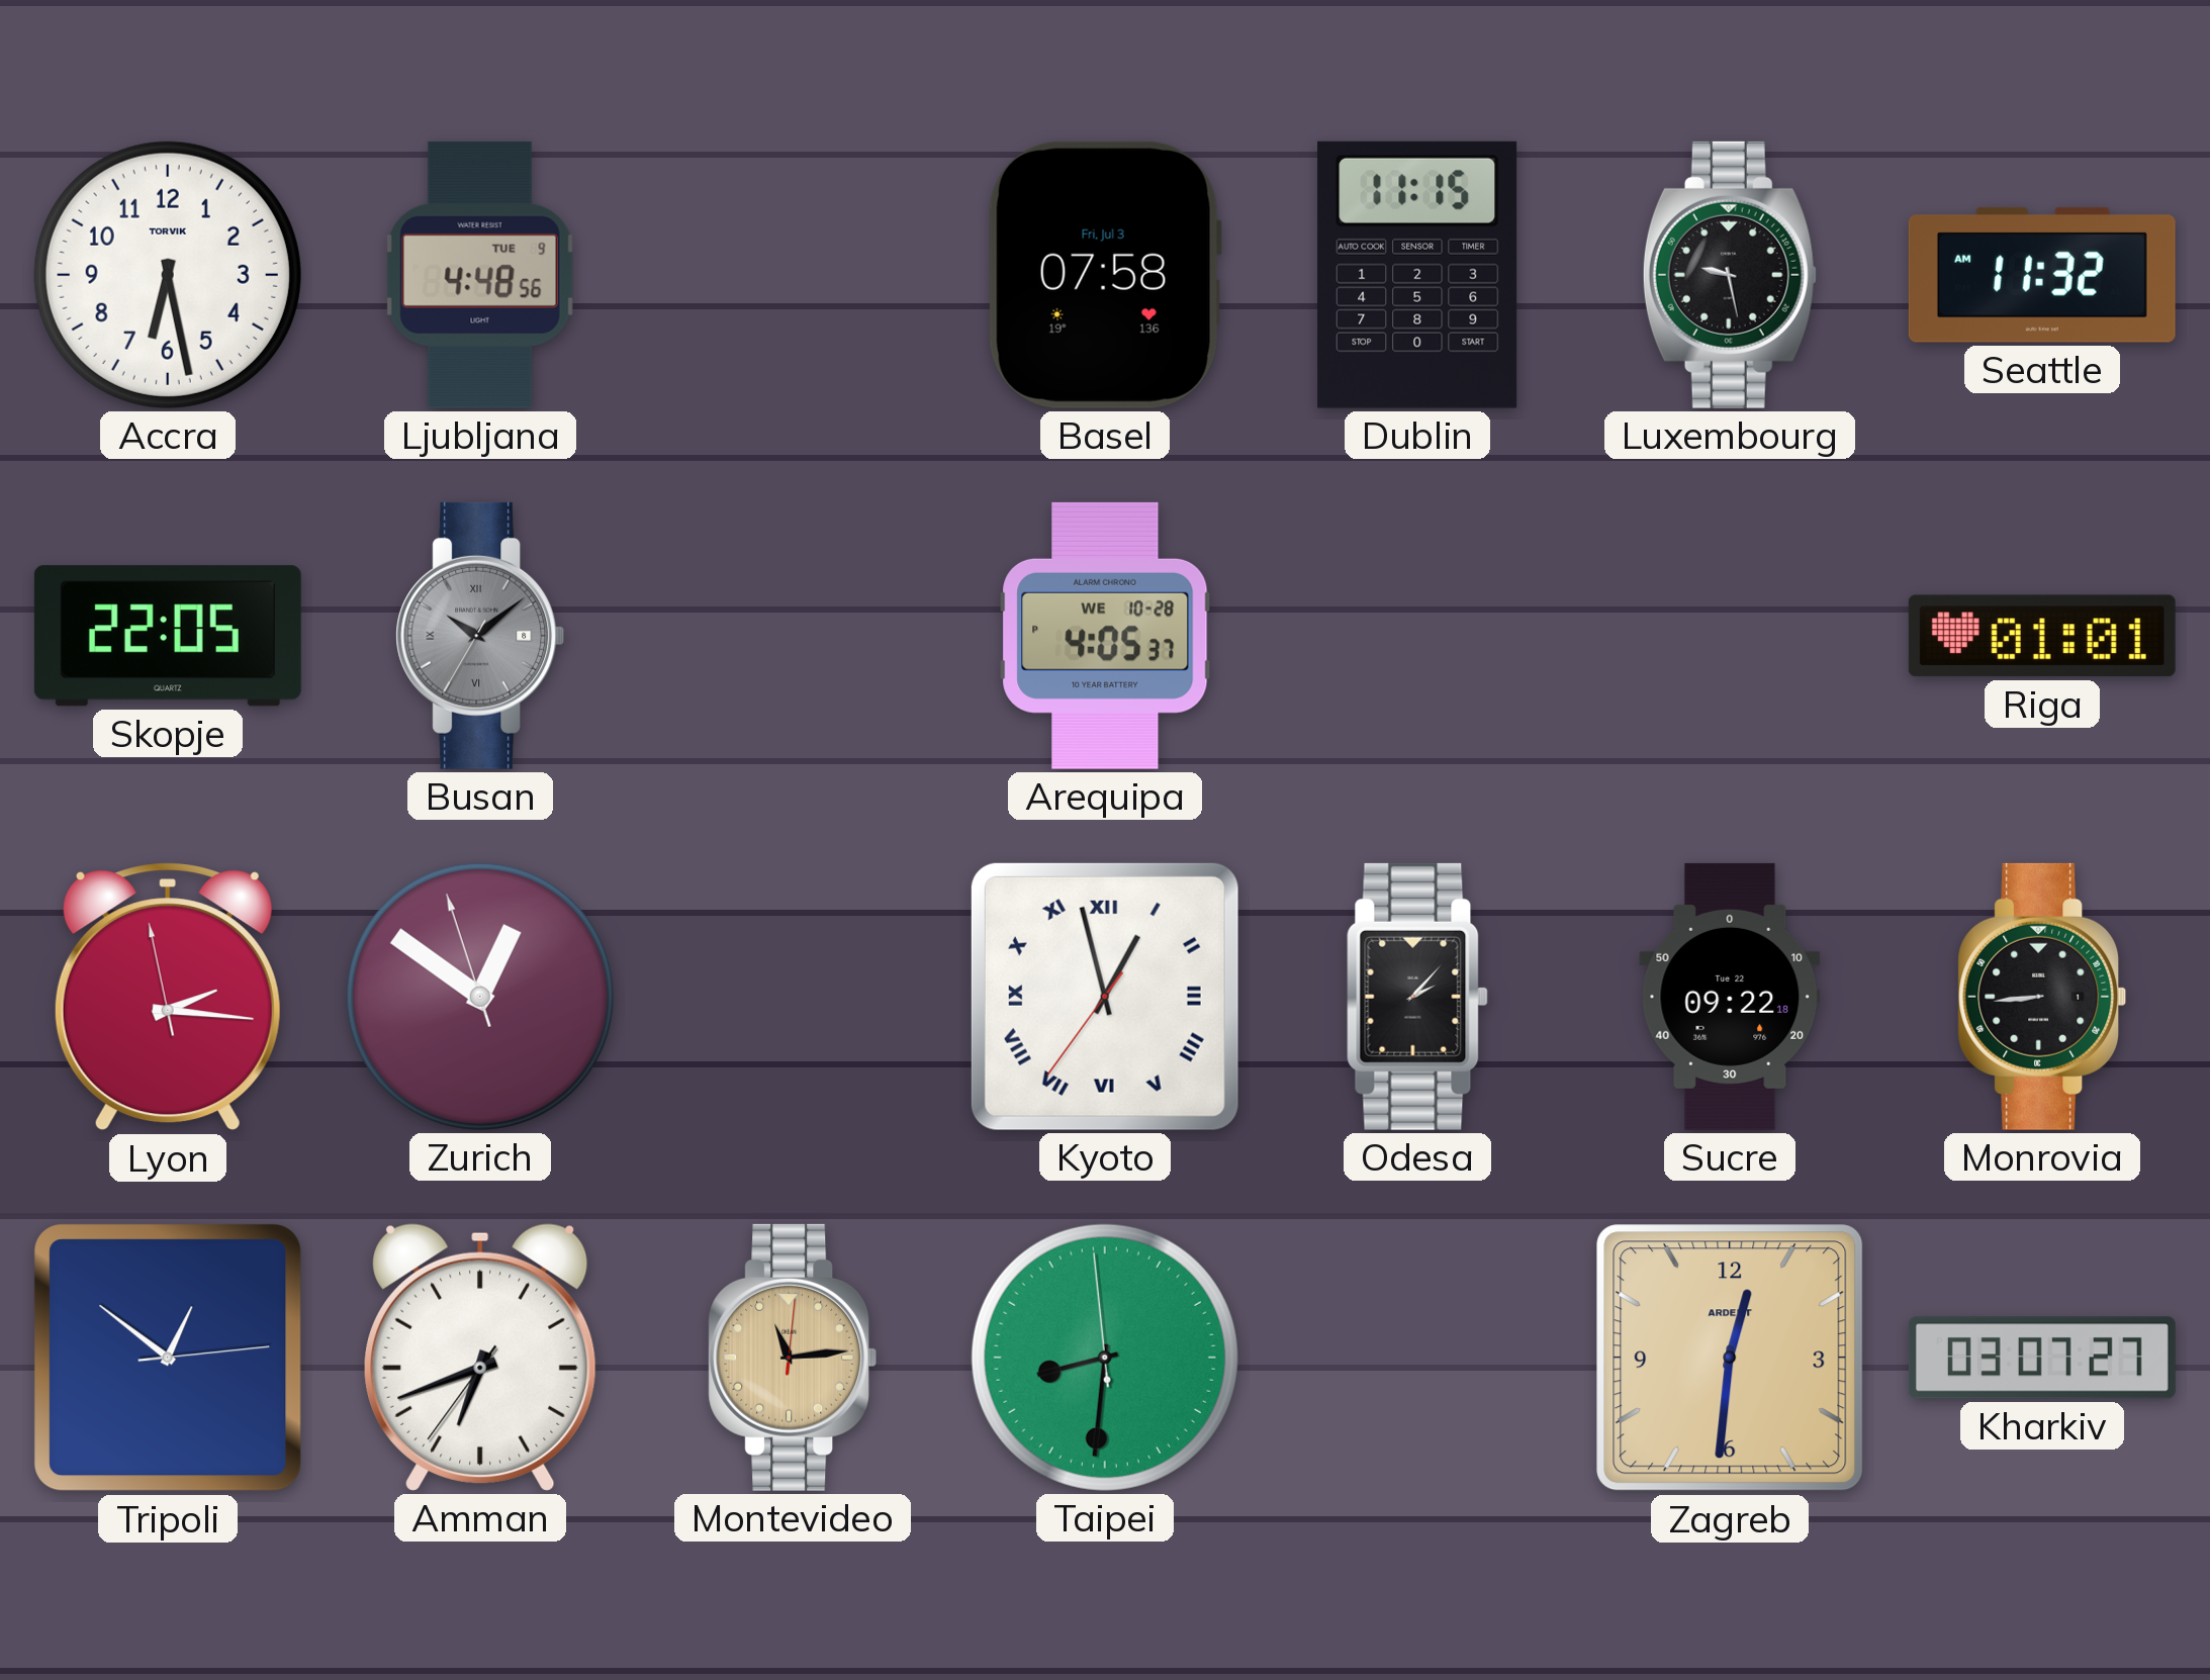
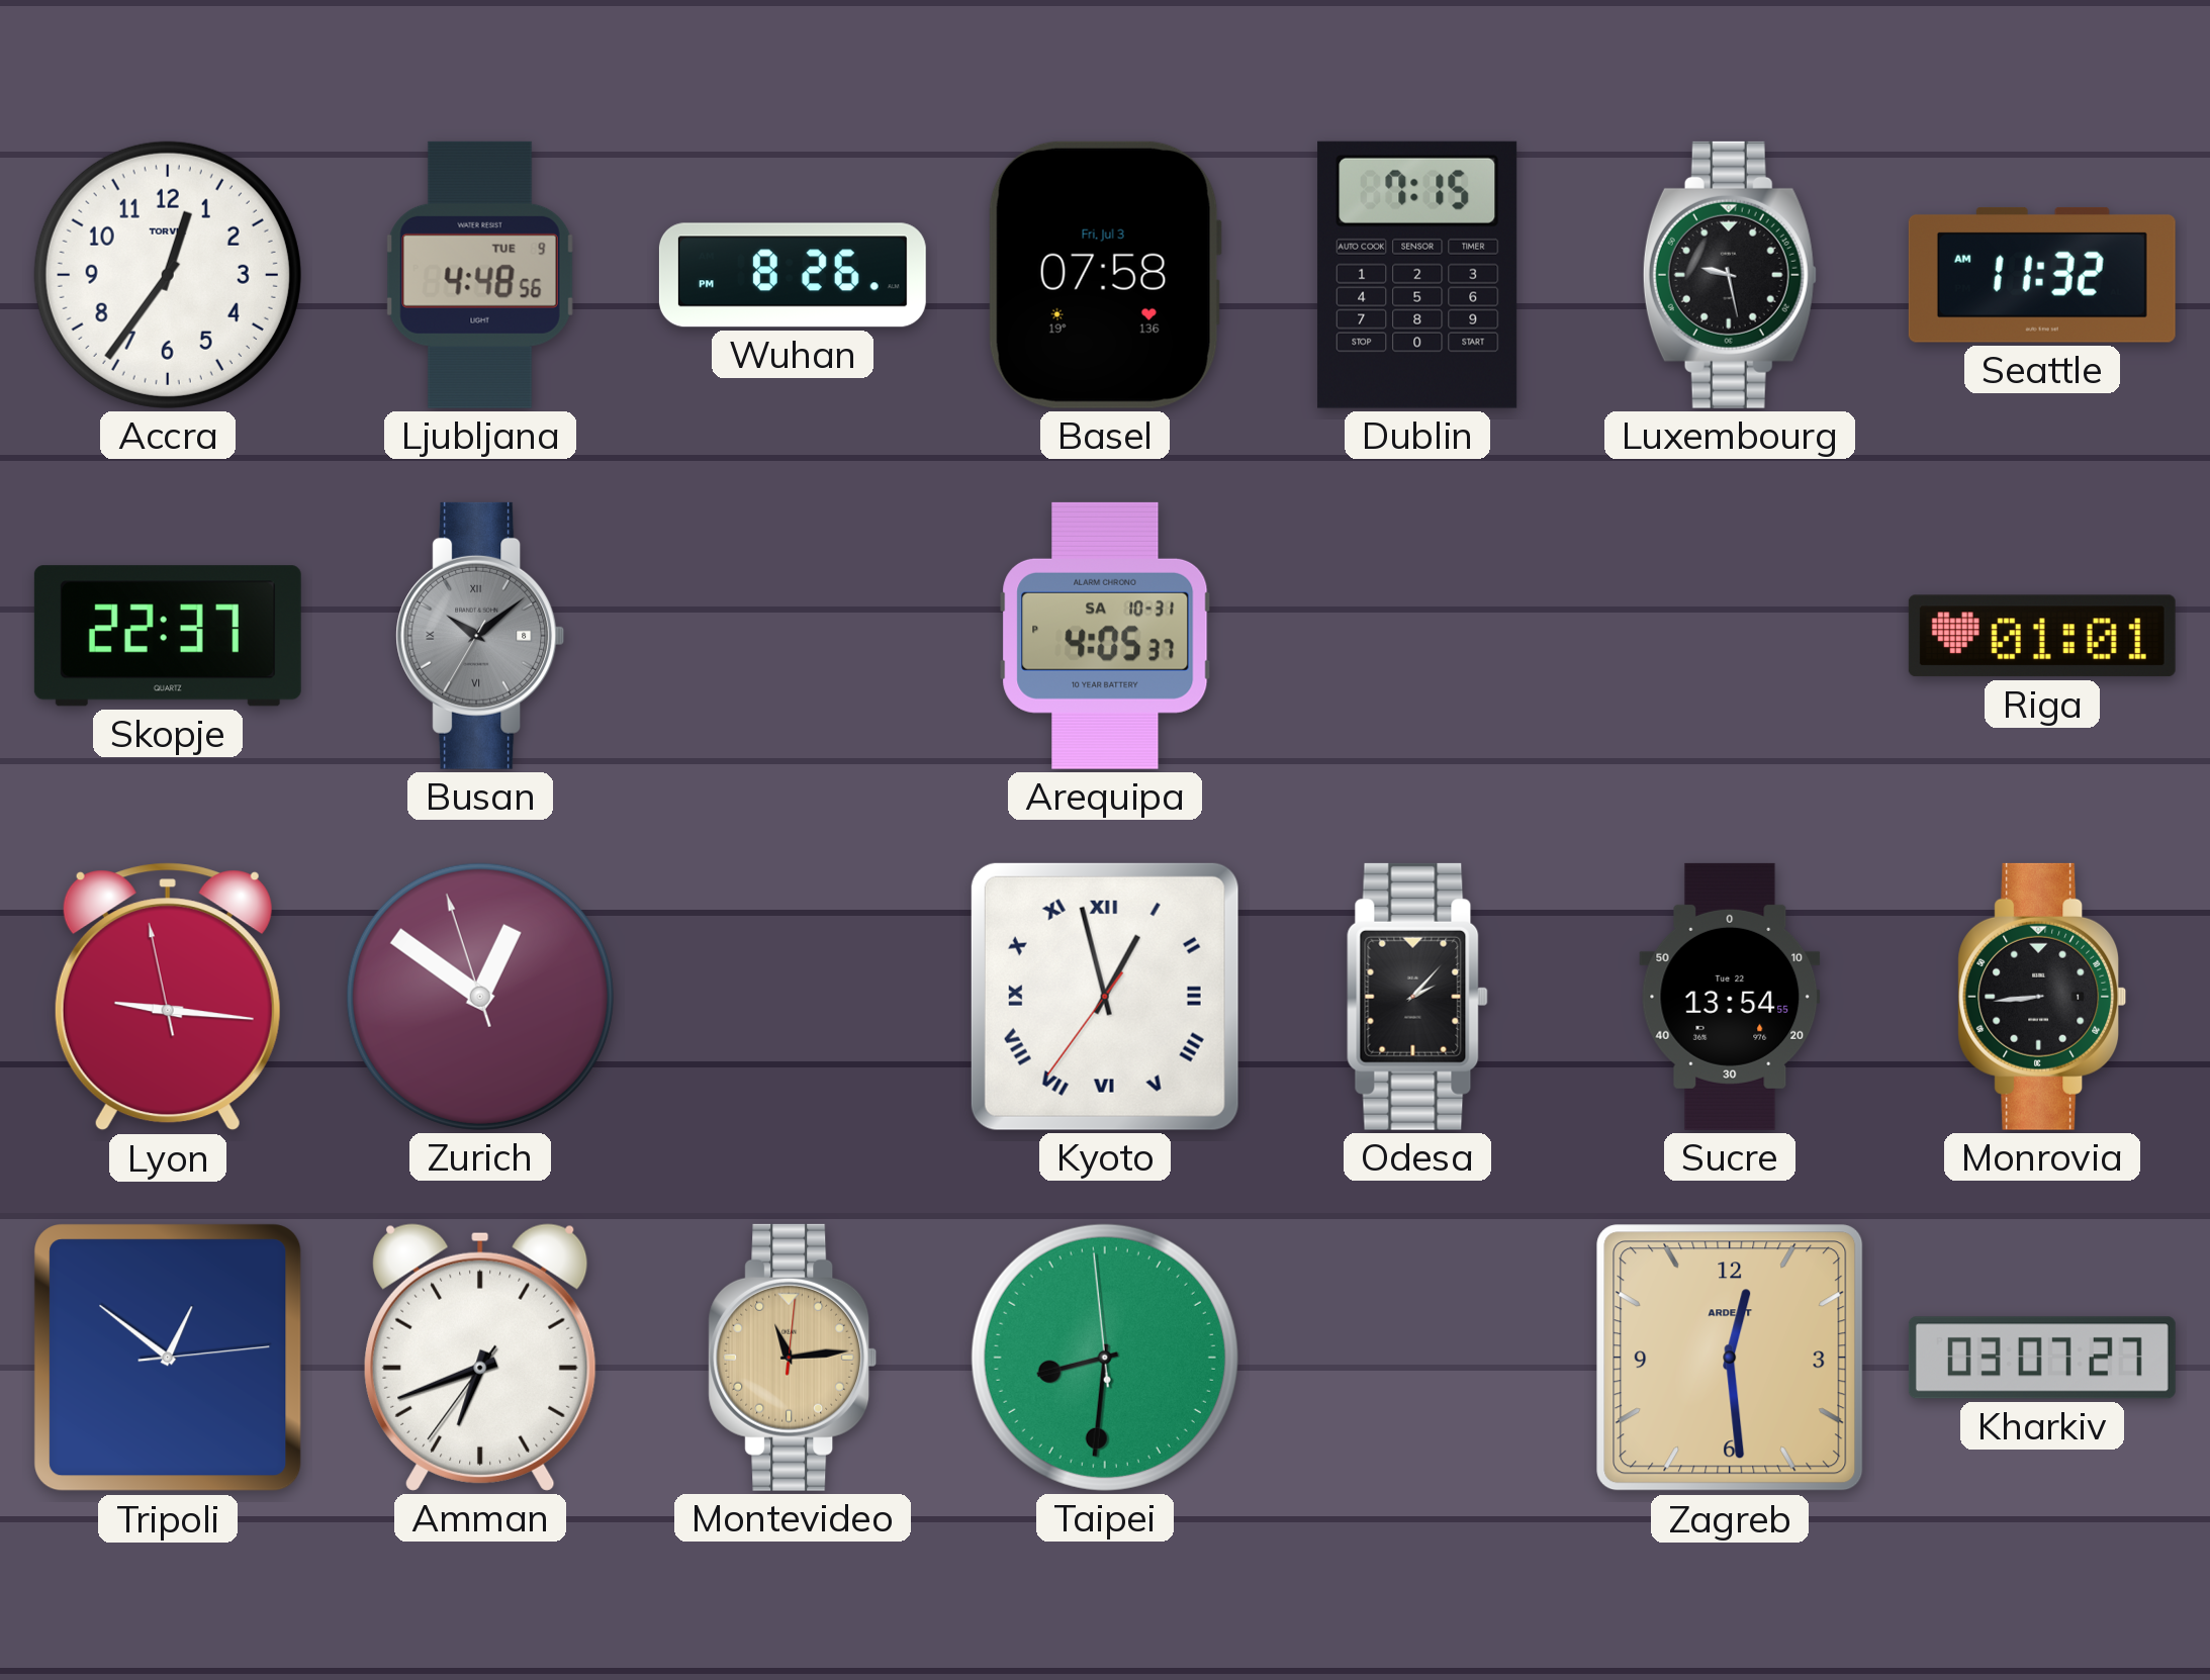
Accra: 6:28 -> 12:36 (168, 275)
Wuhan: none -> 8:26 (793, 275)
Dublin: 11:15 -> 7:15 (1417, 275)
Skopje: 22:05 -> 22:37 (168, 636)
Arequipa date: WE 10-28 -> SA 10-31 (1105, 636)
Lyon: 2:15 -> 9:15 (168, 997)
Sucre: 09:22 -> 13:54 (1730, 997)
Zagreb: 12:31 -> 12:29 (1730, 1358)
